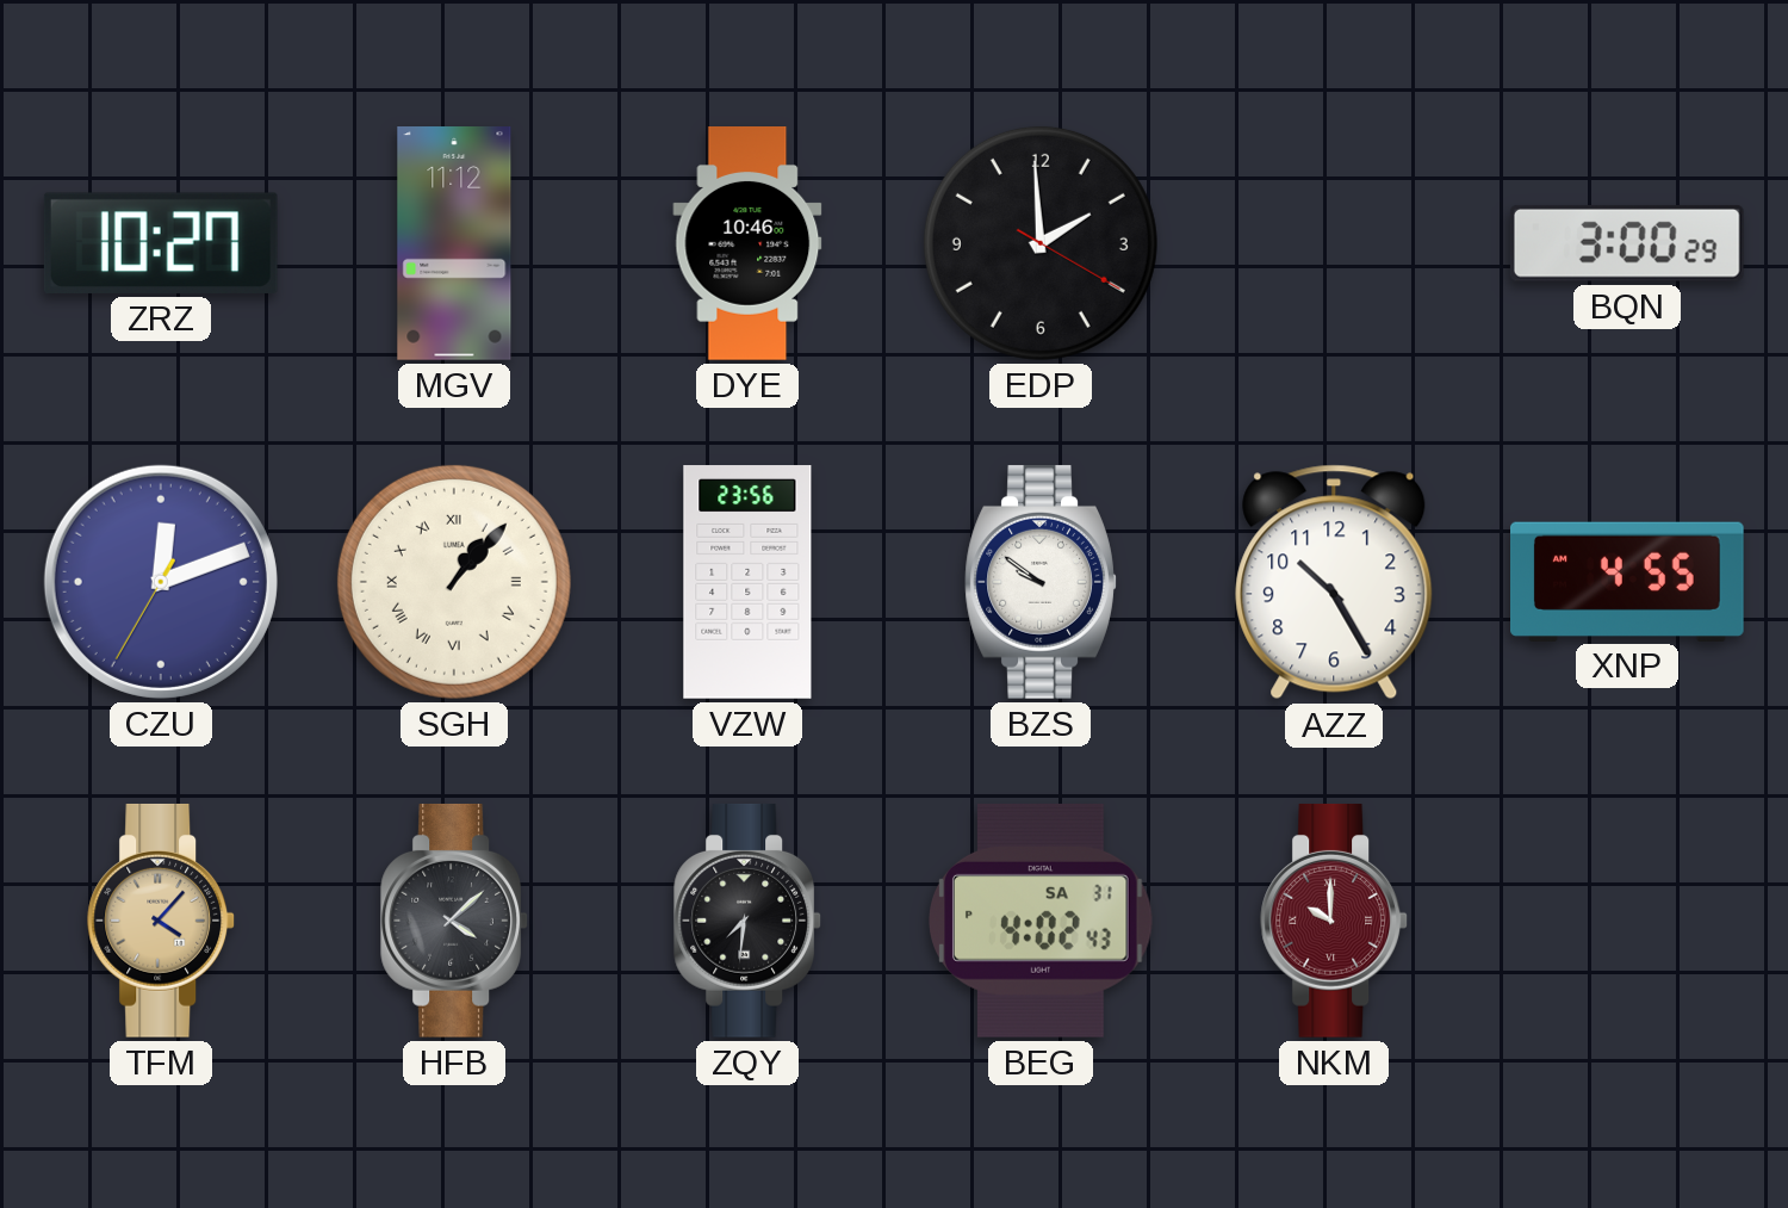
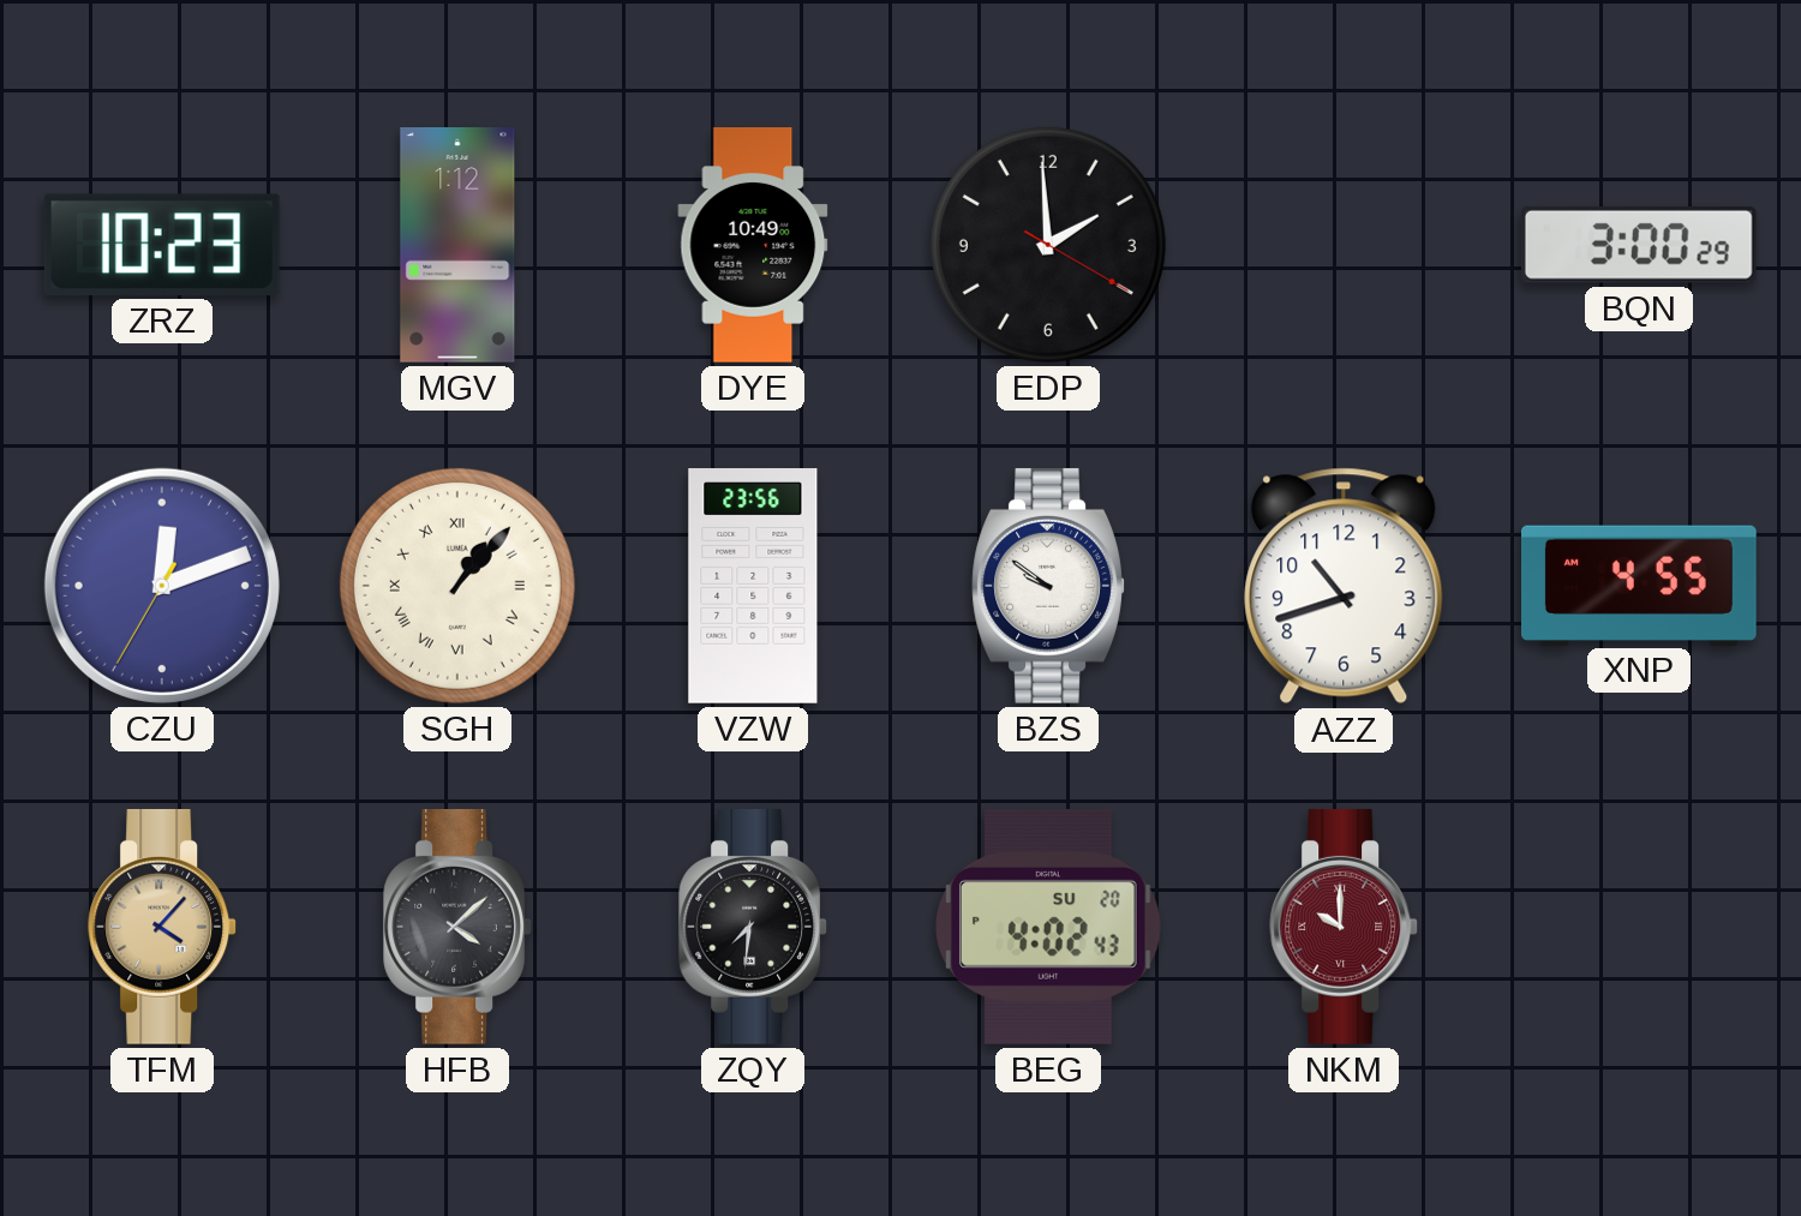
ZRZ: 10:27 -> 10:23 (162, 245)
MGV: 11:12 -> 1:12 (457, 246)
DYE: 10:46 -> 10:49 (753, 246)
AZZ: 10:25 -> 10:42 (1344, 586)
BEG date: SA 31 -> SU 20 (1048, 927)
